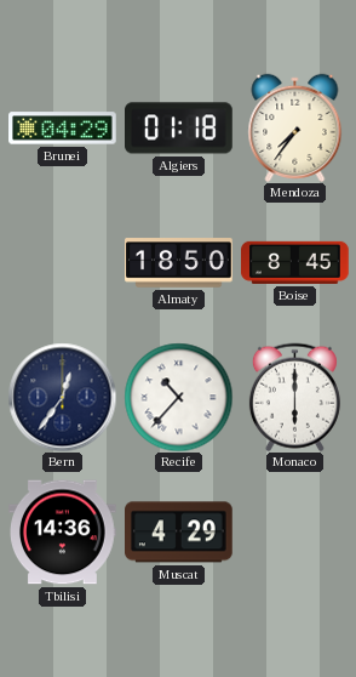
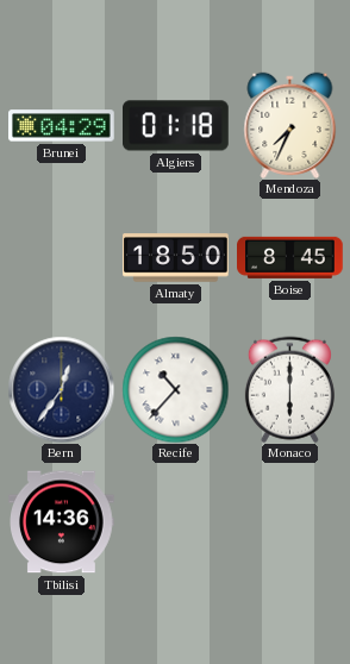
Mendoza: 7:36 -> 7:34 (290, 125)
Muscat: 4:29 -> none (179, 533)
